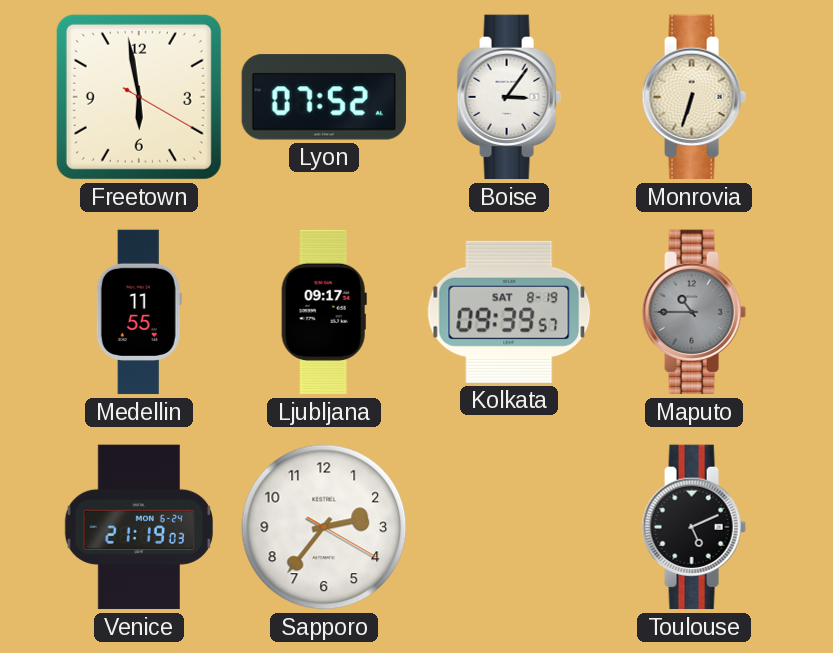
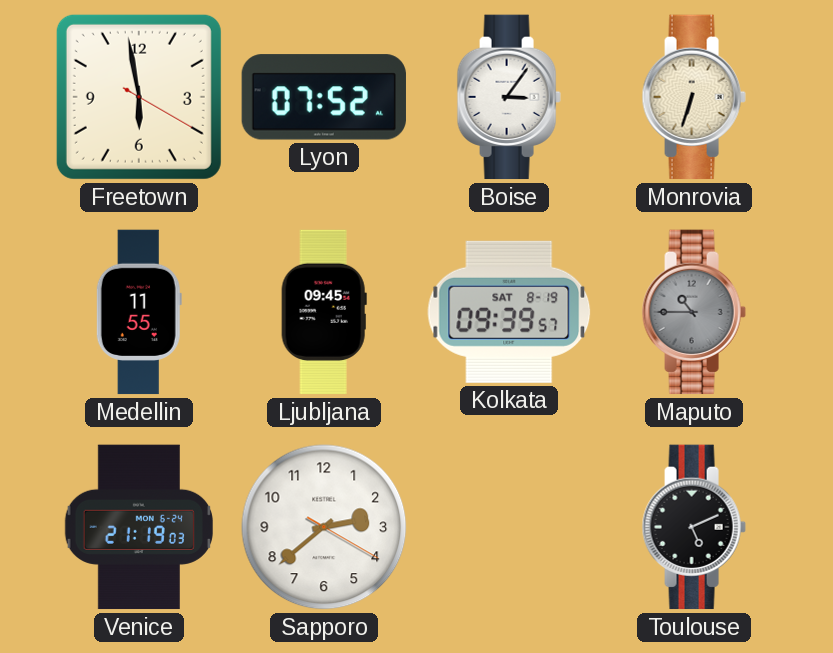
Ljubljana: 09:17 -> 09:45 (324, 312)
Sapporo: 2:36 -> 2:38 (324, 527)
